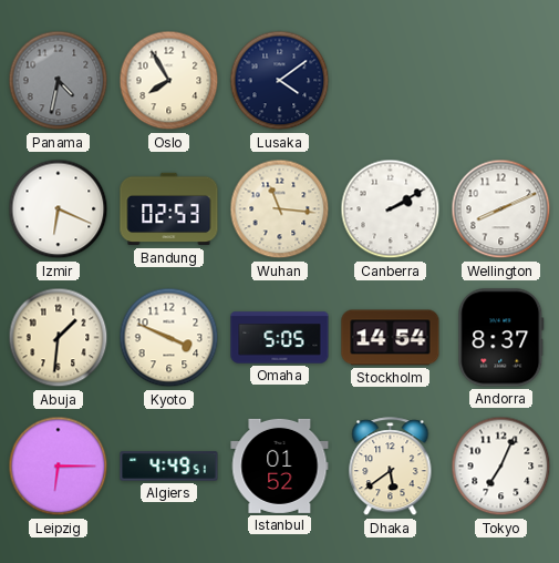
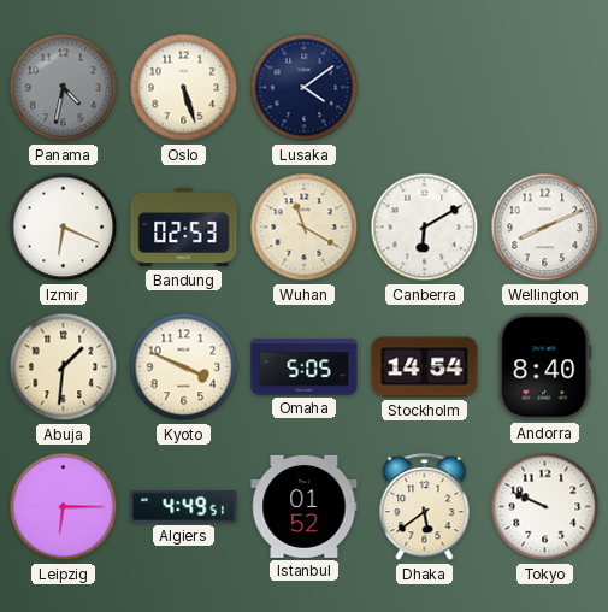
Oslo: 7:55 -> 5:27 (184, 88)
Wuhan: 11:16 -> 11:20 (305, 228)
Canberra: 2:10 -> 6:10 (425, 228)
Andorra: 8:37 -> 8:40 (545, 367)
Tokyo: 7:04 -> 9:49 (545, 507)
